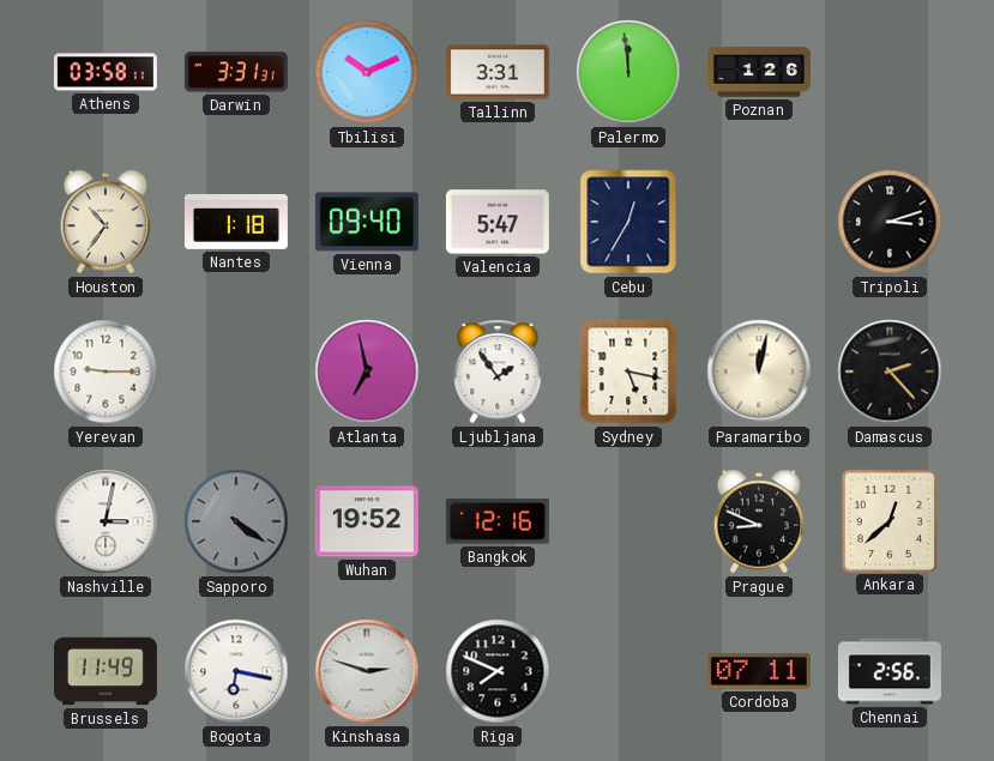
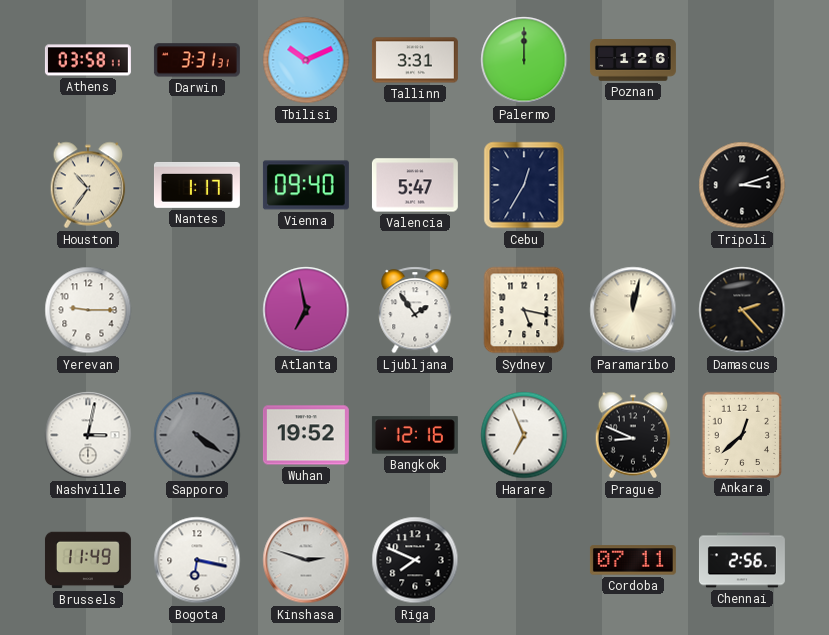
Palermo: 11:59 -> 12:00 (524, 60)
Nantes: 1:18 -> 1:17 (197, 185)
Harare: none -> 6:56 (524, 435)
